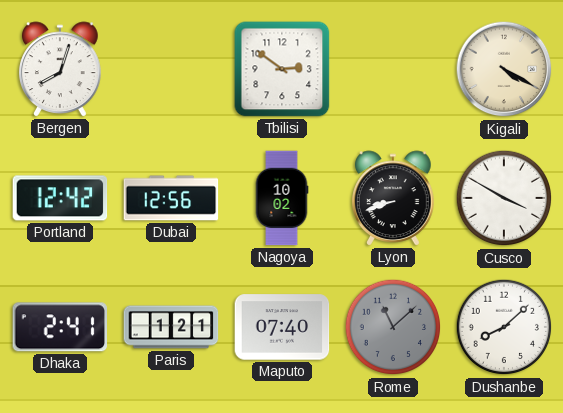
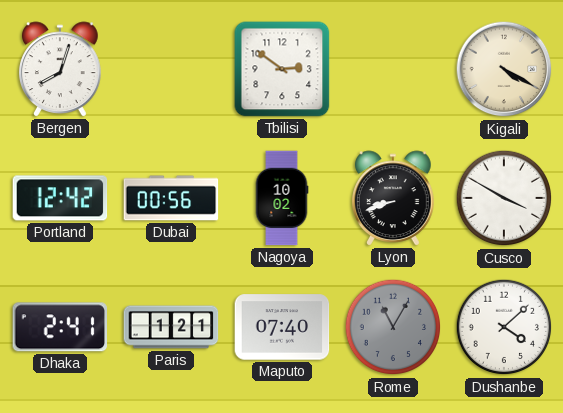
Dubai: 12:56 -> 00:56 (171, 198)
Rome: 11:08 -> 11:05 (393, 327)
Dushanbe: 8:08 -> 4:08 (504, 327)
